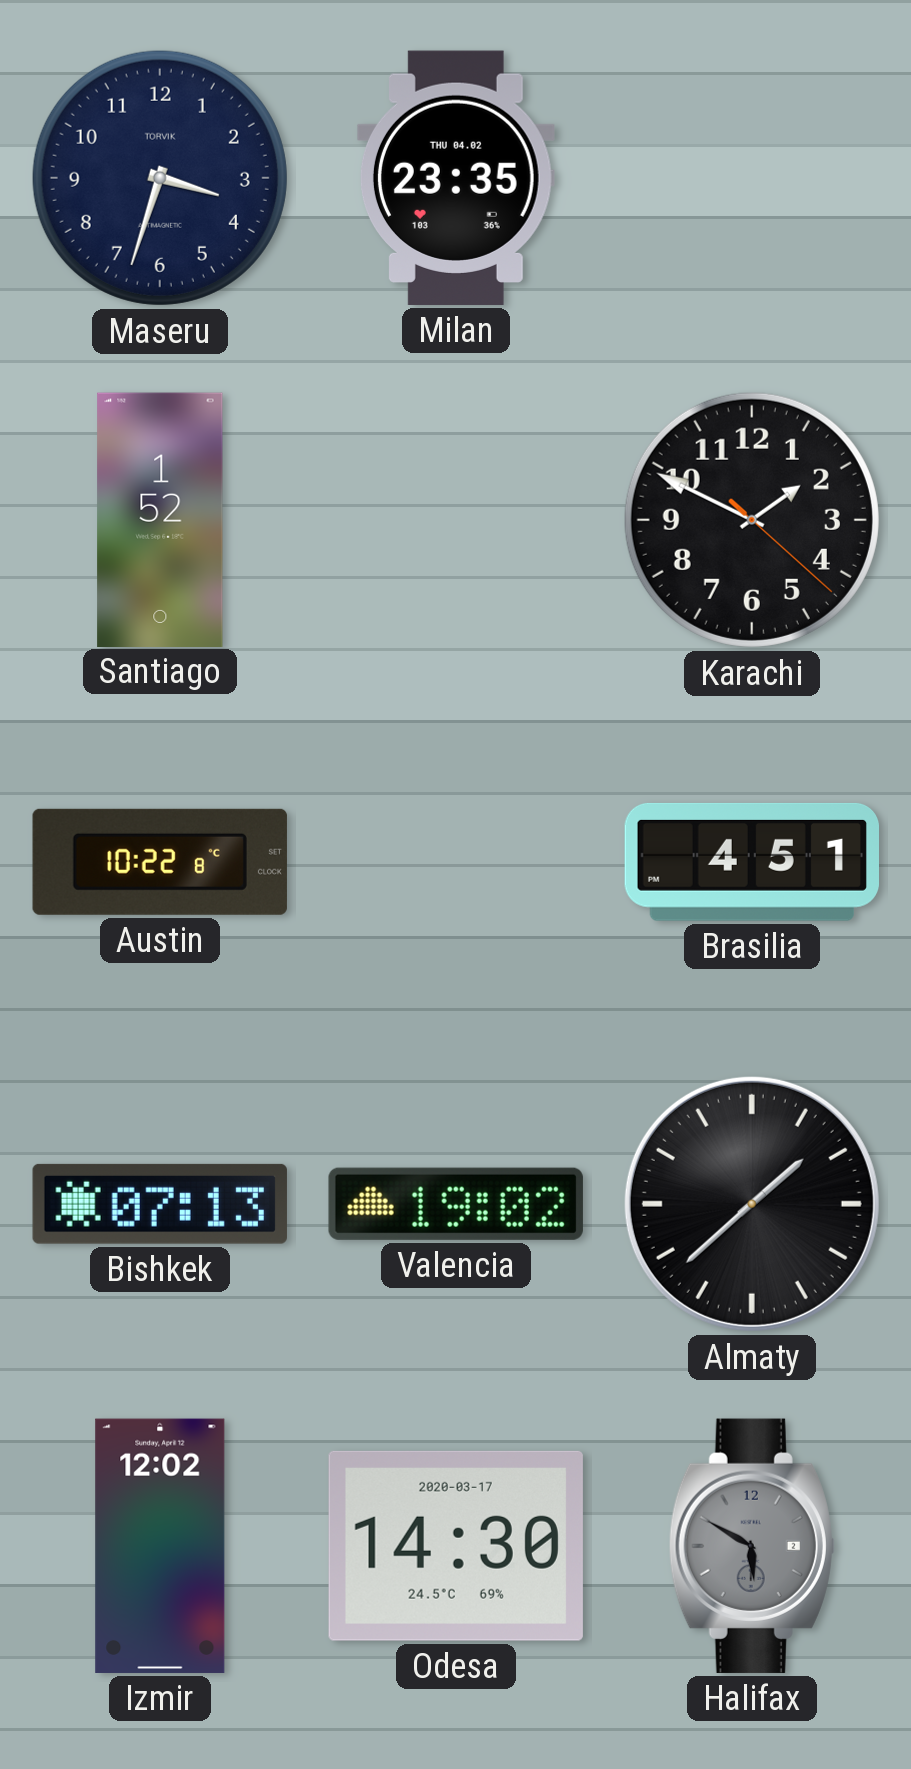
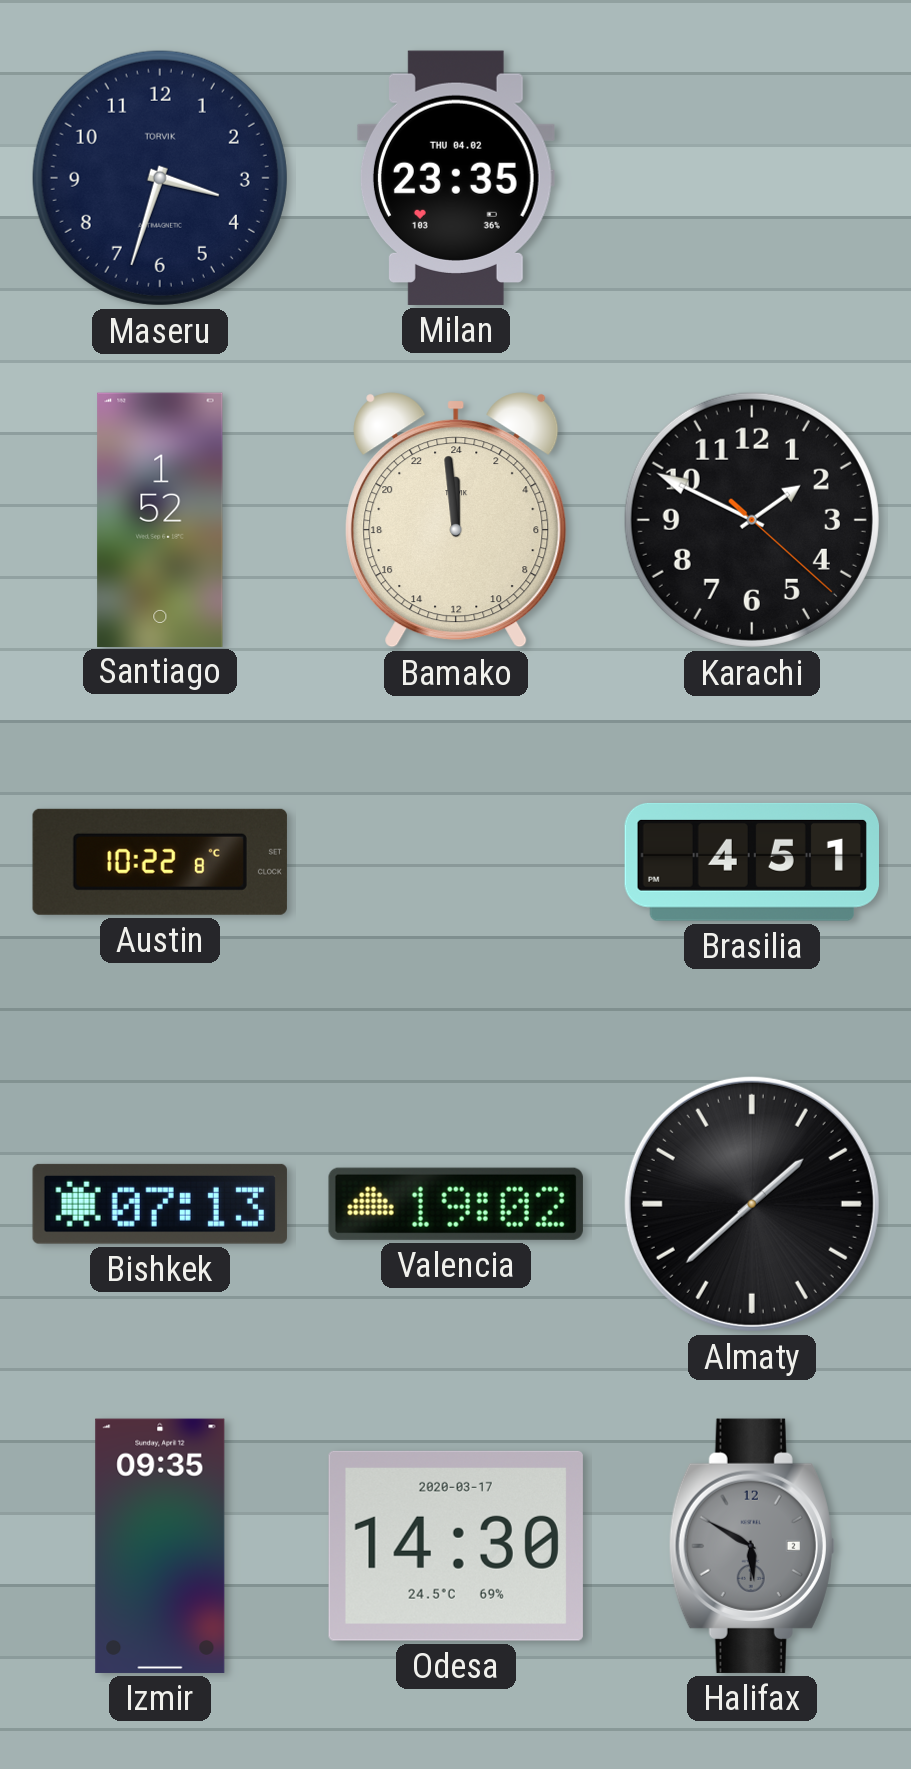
Bamako: none -> 23:59 (456, 520)
Izmir: 12:02 -> 09:35 (160, 1546)
